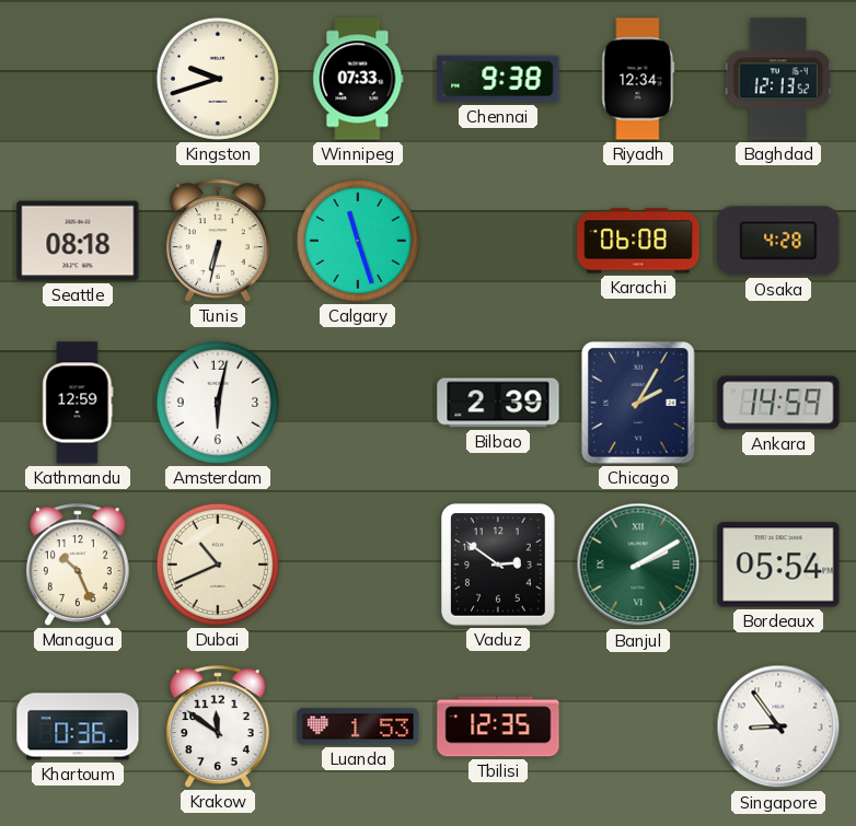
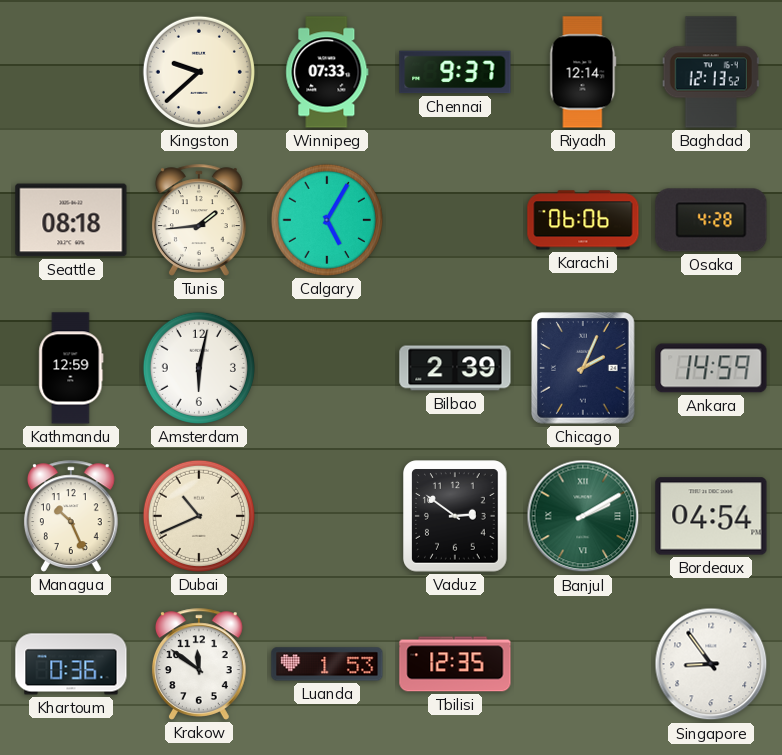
Kingston: 9:42 -> 9:38 (199, 72)
Chennai: 9:38 -> 9:37 (455, 72)
Riyadh: 12:34 -> 12:14 (583, 72)
Tunis: 6:32 -> 1:44 (199, 220)
Calgary: 11:27 -> 5:05 (327, 220)
Karachi: 06:08 -> 06:06 (583, 220)
Chicago: 2:05 -> 2:04 (583, 368)
Bordeaux: 05:54 -> 04:54 (711, 516)
